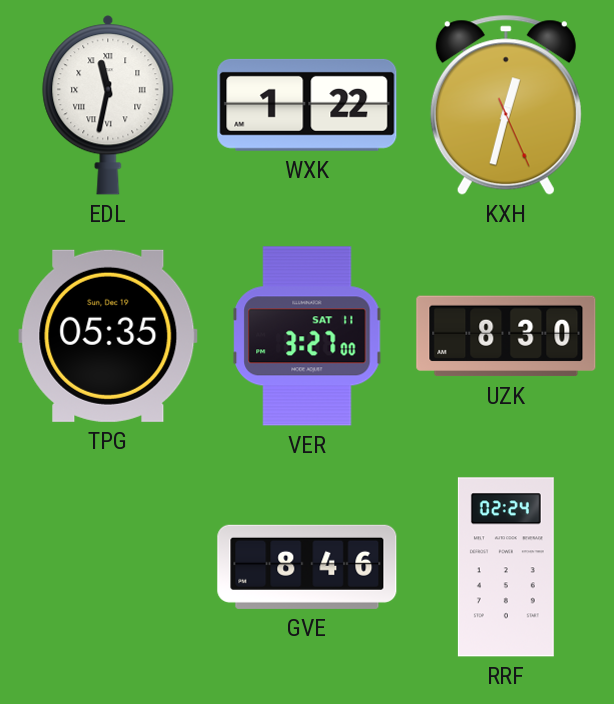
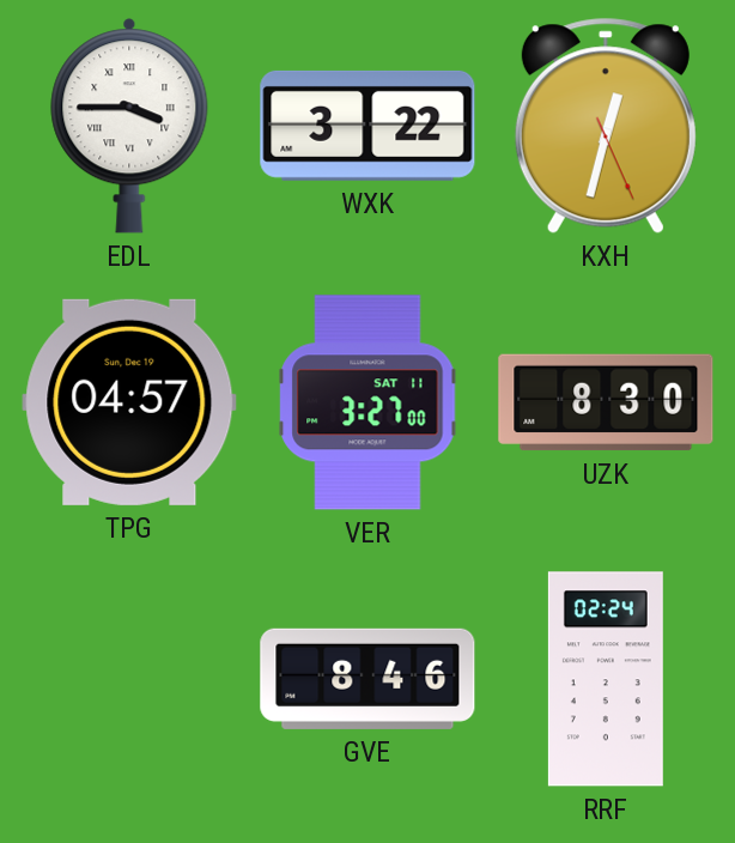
EDL: 11:32 -> 3:45 (129, 126)
WXK: 1:22 -> 3:22 (367, 126)
TPG: 05:35 -> 04:57 (129, 402)
